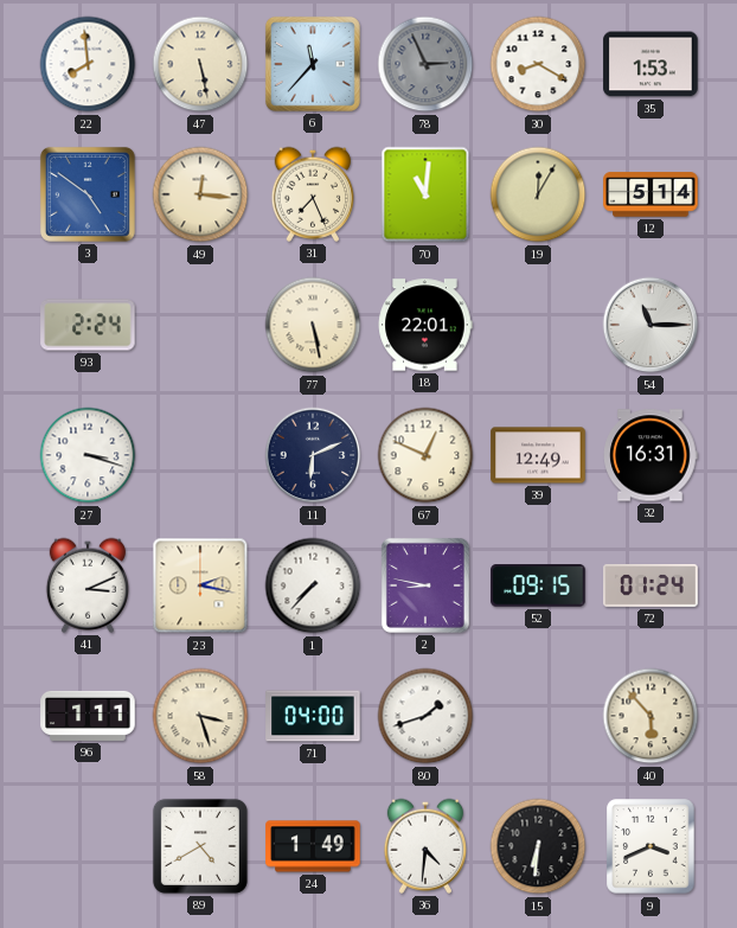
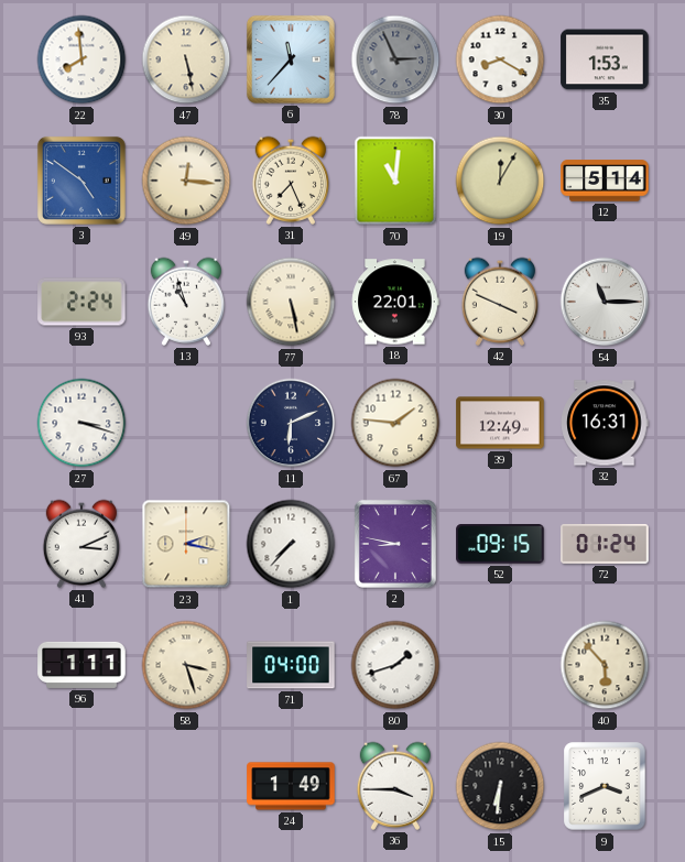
13: none -> 10:57 (185, 302)
42: none -> 3:49 (499, 302)
67: 12:49 -> 1:46 (395, 423)
89: 4:40 -> none (200, 846)
36: 4:31 -> 3:45 (394, 786)
